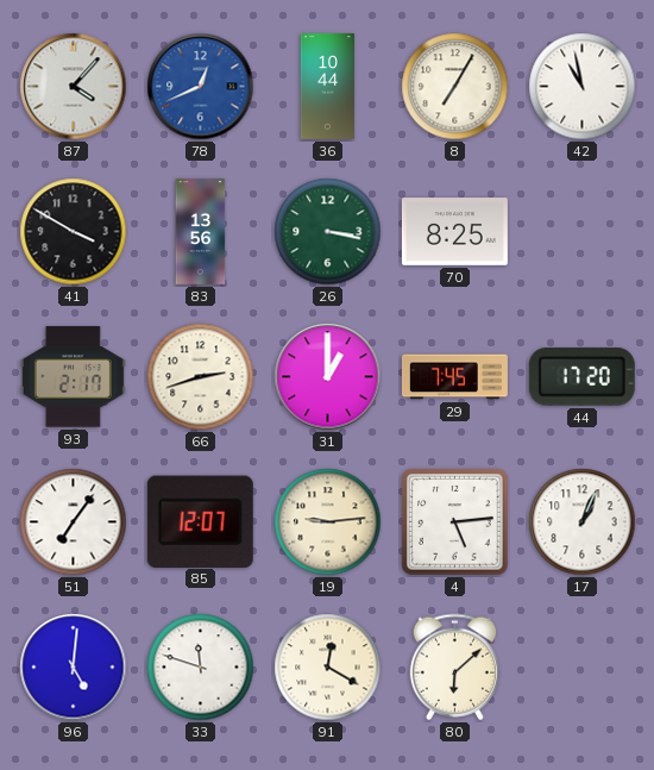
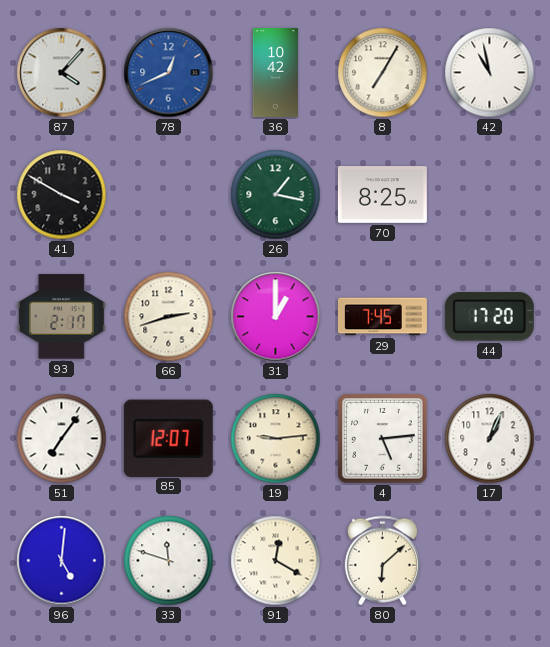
36: 10:44 -> 10:42 (275, 72)
83: 13:56 -> none (201, 231)
26: 3:17 -> 1:17 (276, 195)
